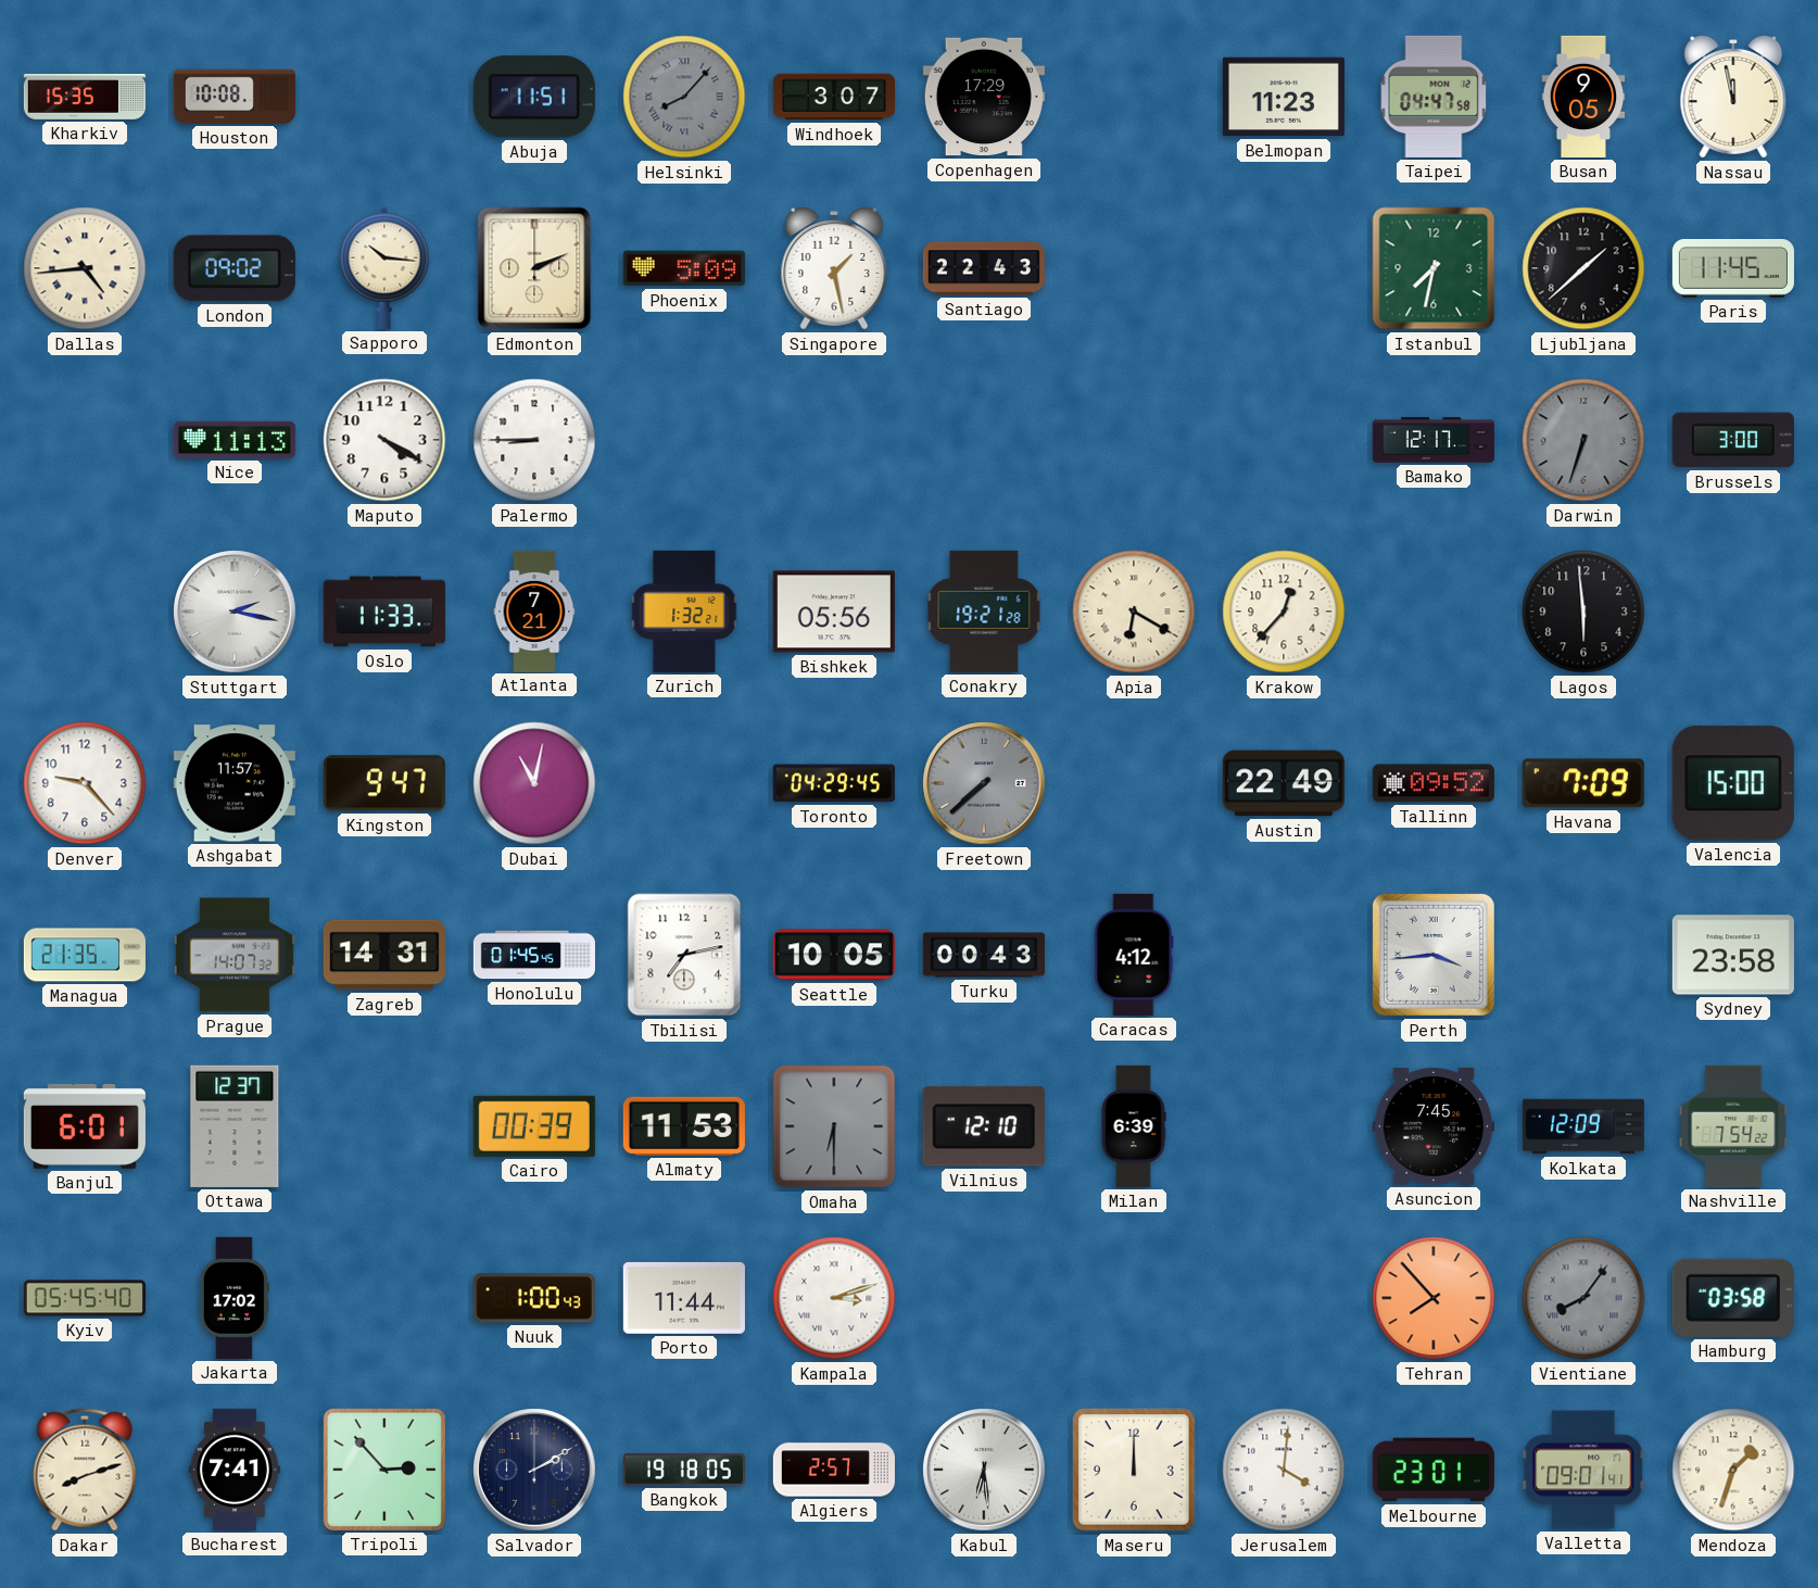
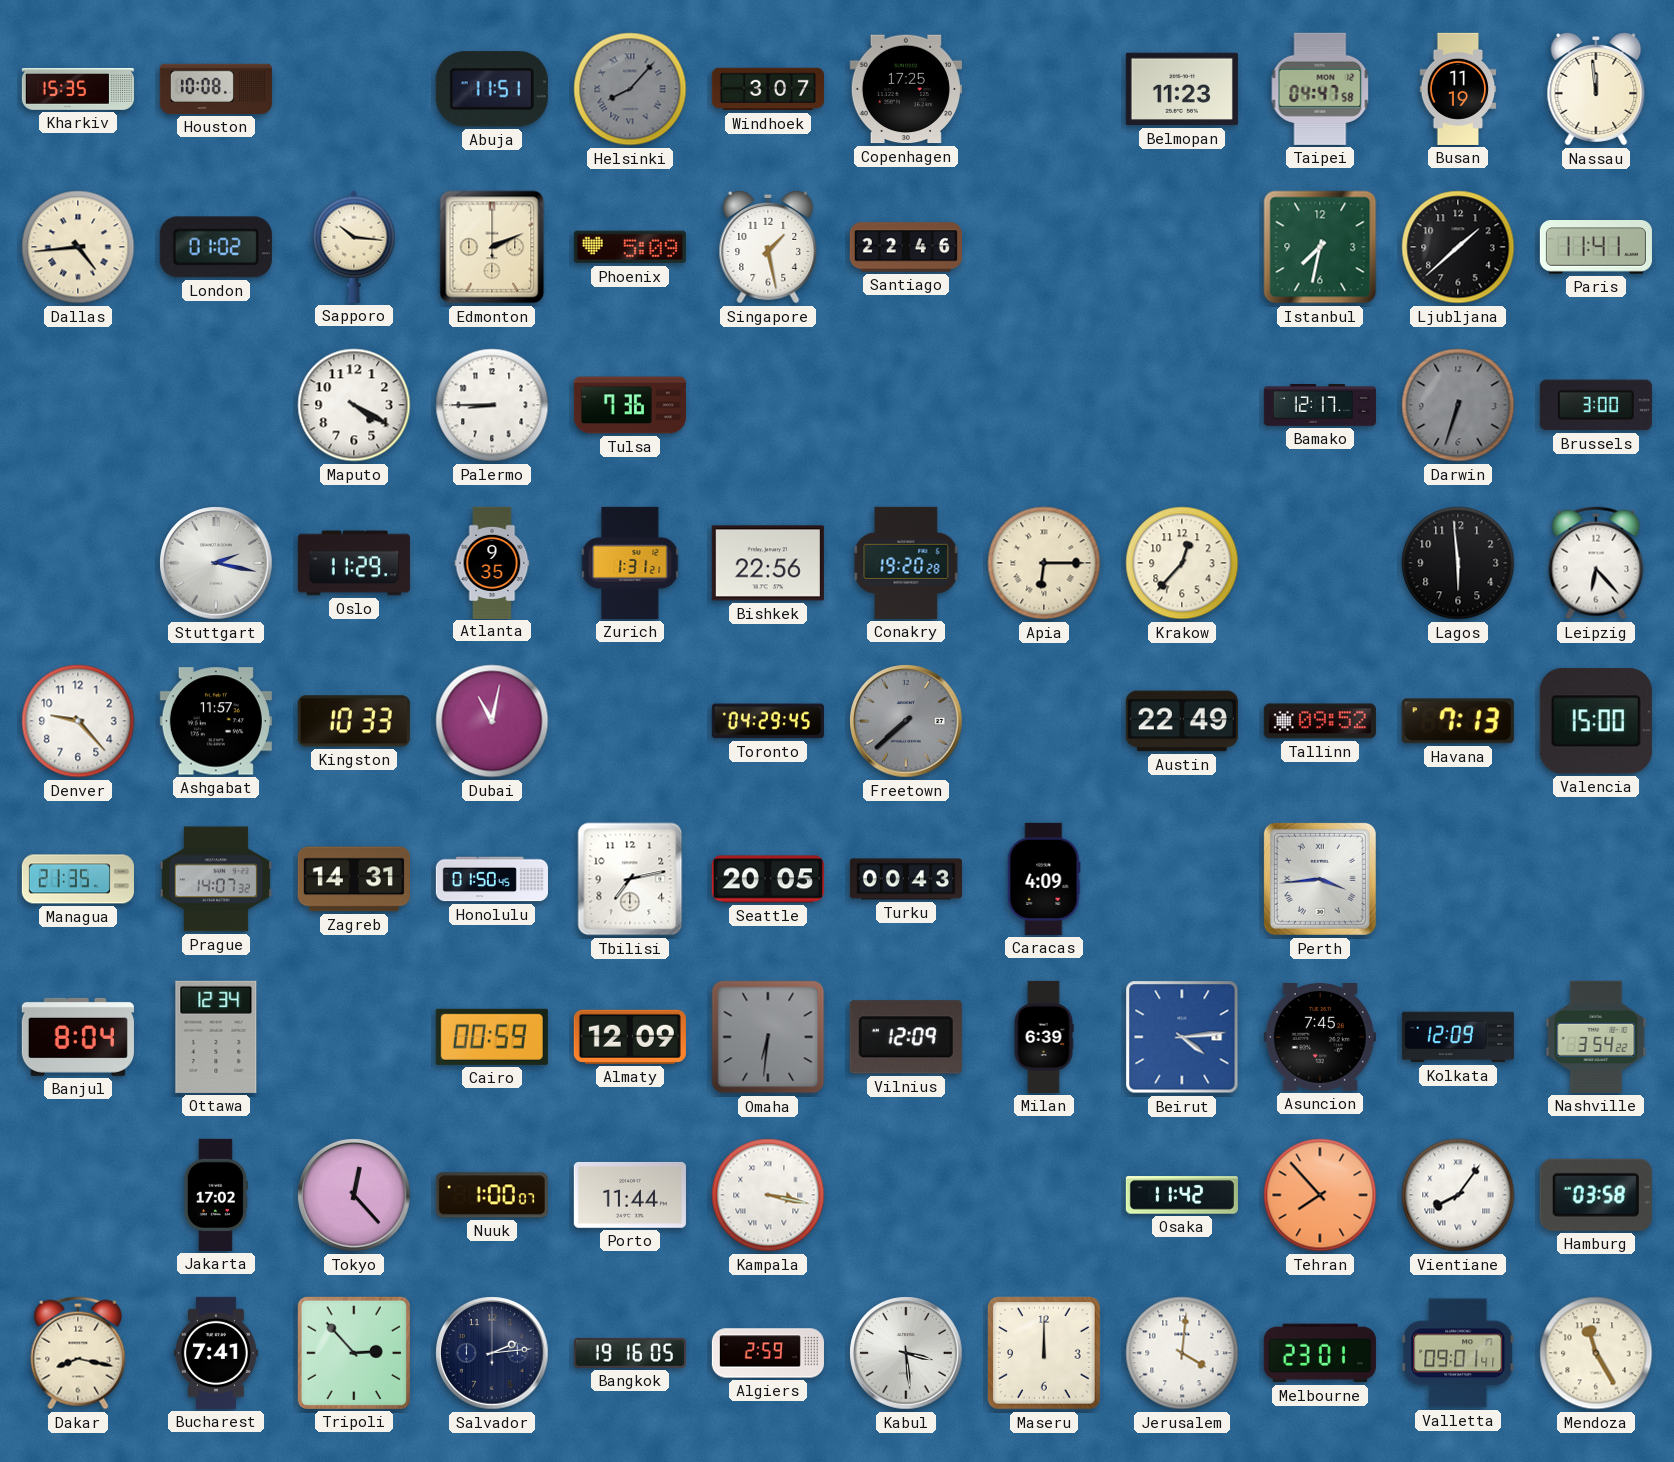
Copenhagen: 17:29 -> 17:25 (906, 89)
Busan: 9:05 -> 11:19 (1458, 89)
Nassau: 11:58 -> 11:59 (1596, 89)
London: 09:02 -> 01:02 (216, 247)
Santiago: 22:43 -> 22:46 (906, 247)
Paris: 11:45 -> 11:41 (1596, 247)
Nice: 11:13 -> none (235, 440)
Tulsa: none -> 7:36 (630, 405)
Oslo: 11:33 -> 11:29 (354, 563)
Atlanta: 7:21 -> 9:35 (492, 562)
Zurich: 1:32 -> 1:31 (630, 563)
Bishkek: 05:56 -> 22:56 (768, 563)
Conakry: 19:21 -> 19:20 (906, 563)
Apia: 6:20 -> 6:15 (1044, 563)
Leipzig: none -> 6:23 (1596, 563)
Kingston: 9:47 -> 10:33 (354, 721)
Havana: 7:09 -> 7:13 (1458, 721)
Honolulu: 01:45 -> 01:50 (492, 879)
Seattle: 10:05 -> 20:05 (768, 879)
Caracas: 4:12 -> 4:09 (1044, 879)
Sydney: 23:58 -> none (1733, 955)
Banjul: 6:01 -> 8:04 (78, 1037)
Ottawa: 12:37 -> 12:34 (216, 1037)
Cairo: 00:39 -> 00:59 (492, 1037)
Almaty: 11:53 -> 12:09 (630, 1037)
Omaha: 6:30 -> 6:31 (768, 1037)
Vilnius: 12:10 -> 12:09 (906, 1037)
Beirut: none -> 4:14 (1182, 1037)
Nashville: 7:54 -> 3:54 (1596, 1037)
Kyiv: 05:45 -> none (85, 1298)
Tokyo: none -> 12:23 (354, 1195)
Nuuk: 1:00:43 -> 1:00:07 (492, 1195)
Kampala: 3:12 -> 3:17 (768, 1195)
Osaka: none -> 11:42 (1182, 1195)
Vientiane dial: grey -> white (1458, 1195)
Dakar: 8:12 -> 8:17 (78, 1353)
Salvador: 2:10 -> 2:14 (492, 1353)
Bangkok: 19:18 -> 19:16 (630, 1353)
Algiers: 2:57 -> 2:59 (768, 1353)
Kabul: 6:29 -> 3:29 (906, 1353)
Mendoza: 1:33 -> 11:25 (1596, 1353)
